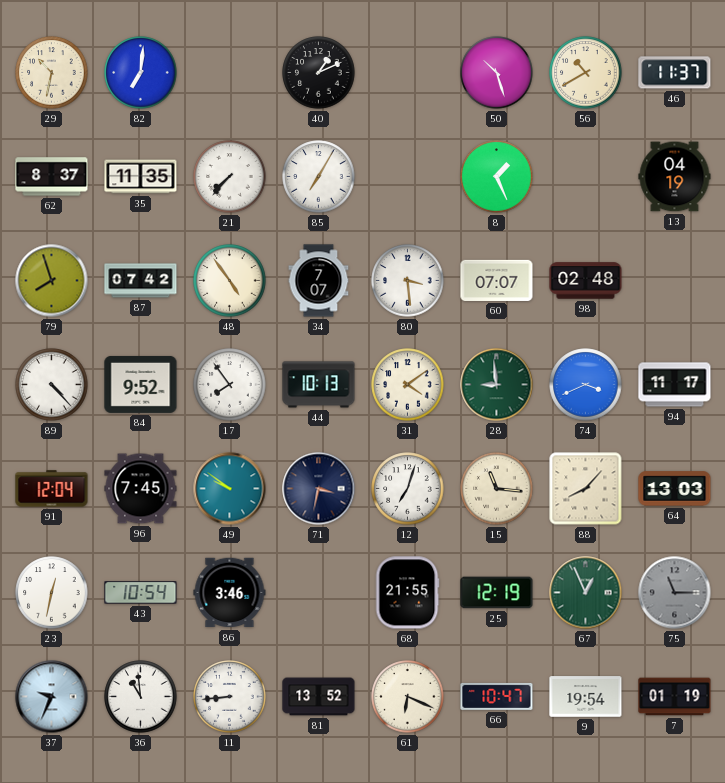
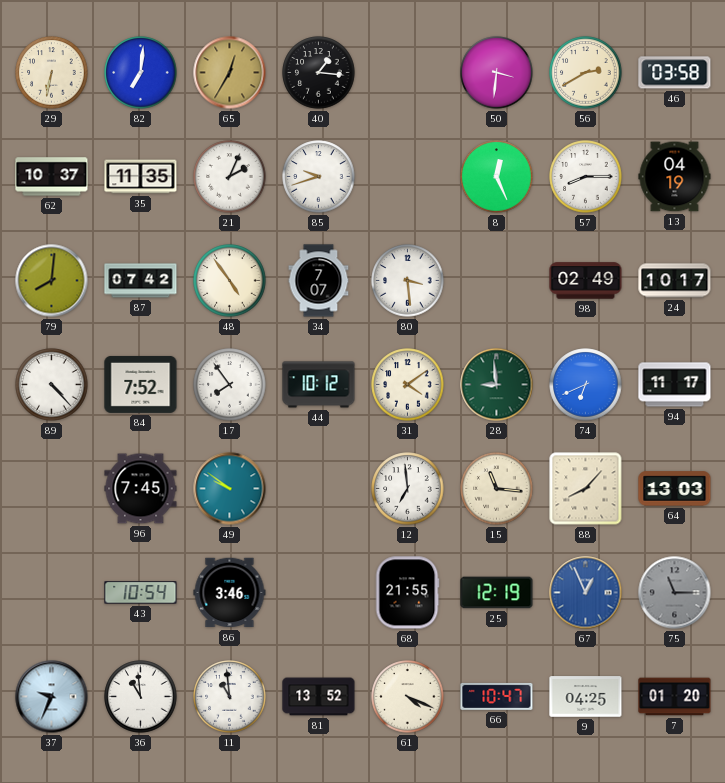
29: 10:32 -> 6:32 (52, 73)
65: none -> 12:35 (230, 73)
40: 1:11 -> 1:16 (319, 73)
50: 10:27 -> 3:31 (497, 73)
56: 10:40 -> 2:40 (586, 73)
46: 11:37 -> 03:58 (675, 73)
62: 8:37 -> 10:37 (52, 177)
21: 7:37 -> 2:04 (230, 177)
85: 7:05 -> 9:42 (319, 177)
8: 1:26 -> 12:26 (497, 177)
57: none -> 8:15 (586, 177)
79: 7:57 -> 8:01 (52, 281)
60: 07:07 -> none (497, 280)
98: 02:48 -> 02:49 (586, 281)
24: none -> 10:17 (675, 281)
84: 9:52 -> 7:52 (141, 384)
44: 10:13 -> 10:12 (319, 385)
74: 3:41 -> 6:41 (586, 385)
91: 12:04 -> none (52, 489)
71: 3:32 -> none (319, 489)
12: 7:03 -> 6:59 (408, 489)
23: 12:32 -> none (52, 593)
67 dial: green -> blue (586, 593)
11: 8:44 -> 10:59 (230, 697)
61: 6:19 -> 4:19 (408, 697)
9: 19:54 -> 04:25 (586, 697)
7: 01:19 -> 01:20 (675, 697)
